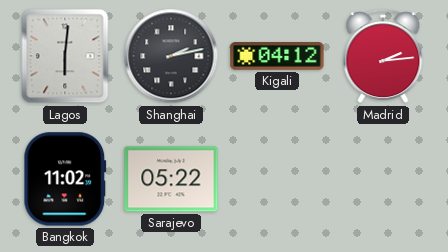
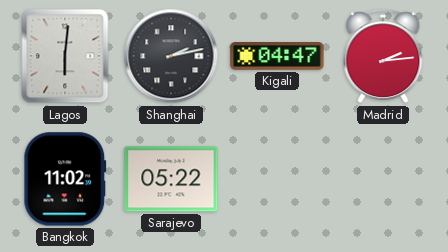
Kigali: 04:12 -> 04:47 (277, 56)
